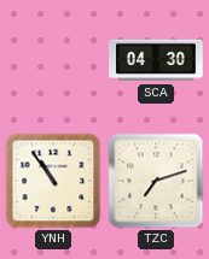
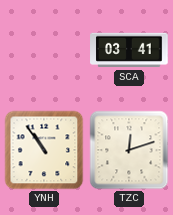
SCA: 04:30 -> 03:41 (129, 50)
TZC: 7:12 -> 12:12 (129, 150)
